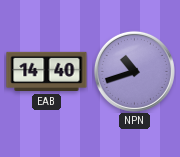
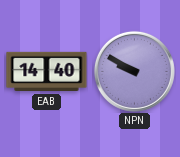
NPN: 10:42 -> 9:50 (134, 71)
